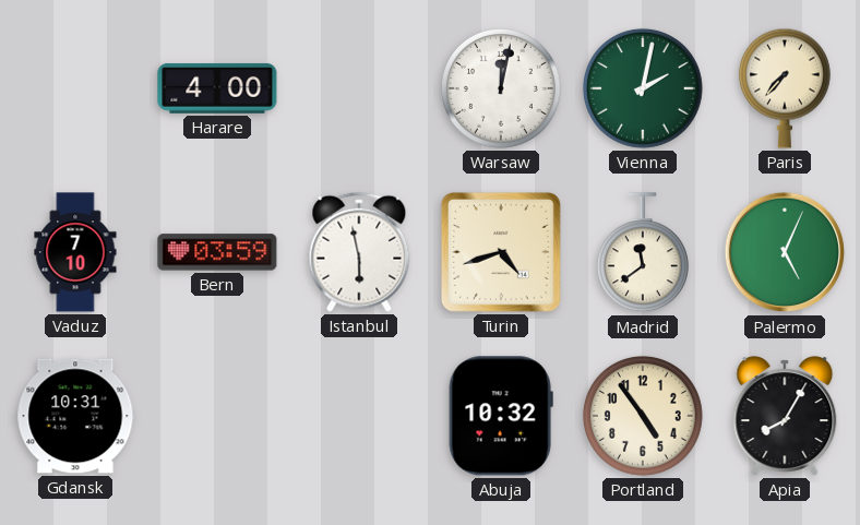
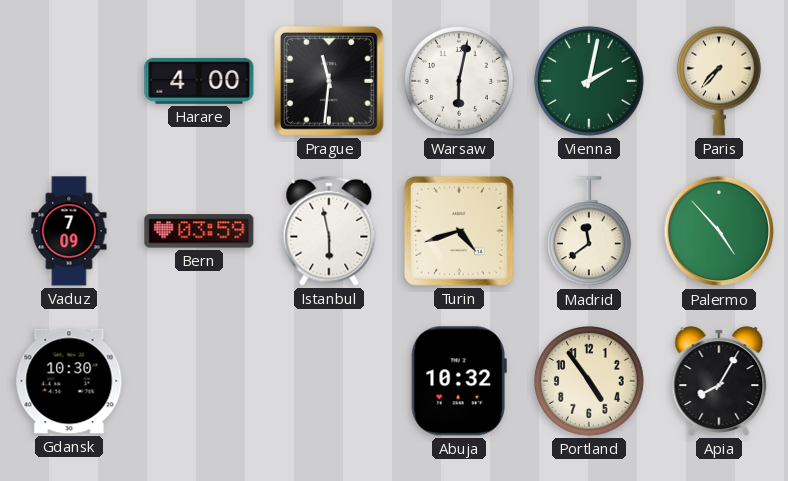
Prague: none -> 11:31 (329, 81)
Warsaw: 12:02 -> 6:02 (459, 81)
Vaduz: 7:10 -> 7:09 (69, 231)
Palermo: 5:04 -> 4:53 (719, 231)
Gdansk: 10:31 -> 10:30 (69, 381)
